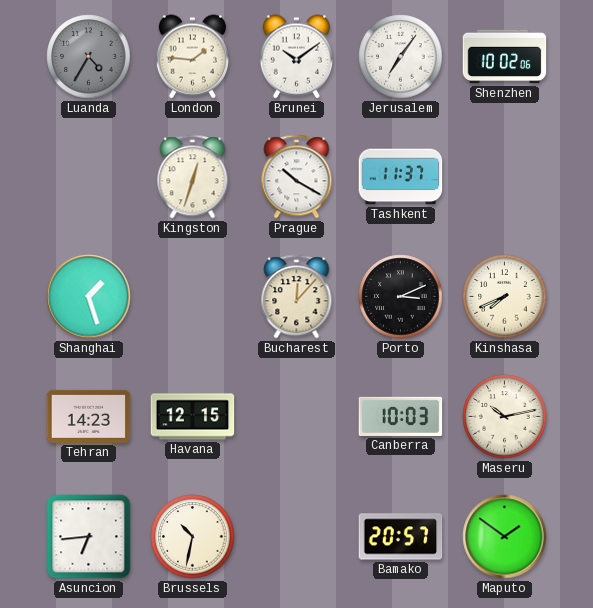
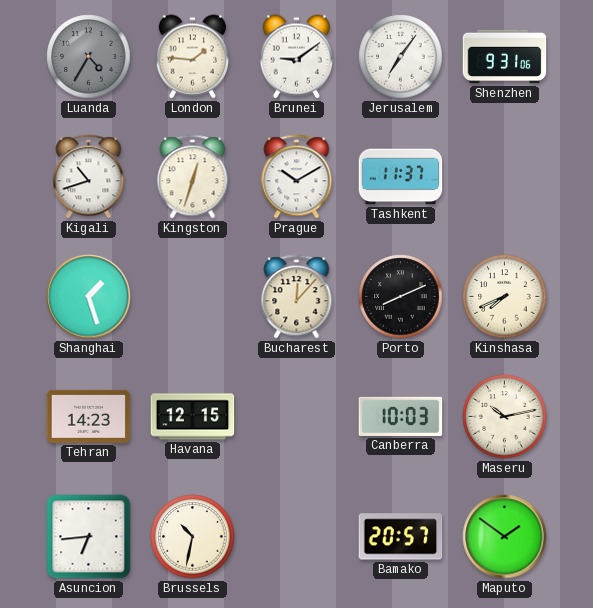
Brunei: 10:09 -> 9:09 (296, 57)
Shenzhen: 10:02 -> 9:31 (505, 57)
Kigali: none -> 10:42 (89, 177)
Prague: 10:20 -> 10:10 (297, 177)
Porto: 3:11 -> 8:11 (401, 297)
